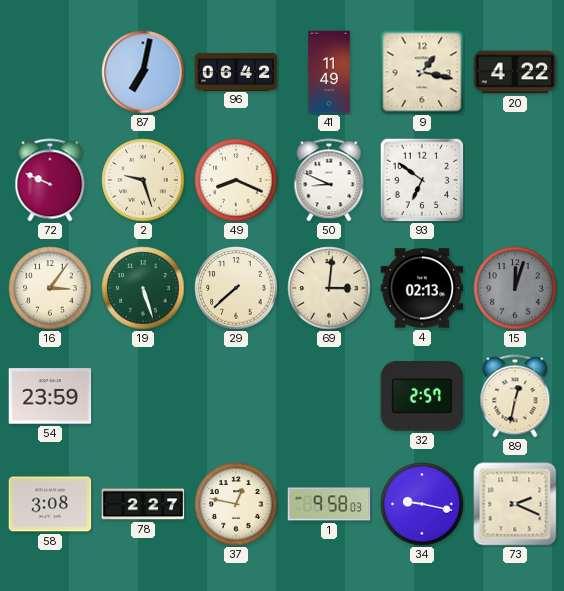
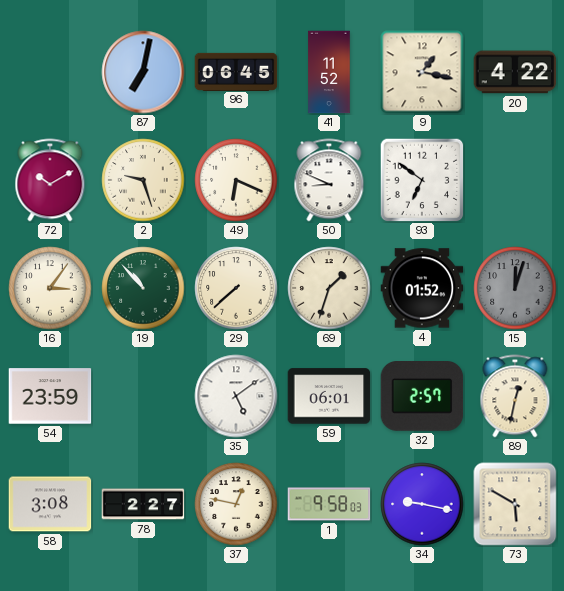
96: 06:42 -> 06:45 (236, 71)
41: 11:49 -> 11:52 (329, 72)
72: 9:49 -> 10:10 (50, 180)
49: 8:19 -> 6:19 (236, 180)
19: 5:27 -> 10:53 (143, 288)
69: 3:01 -> 1:33 (329, 288)
4: 02:13 -> 01:52 (422, 288)
35: none -> 5:09 (236, 396)
59: none -> 06:01 (329, 396)
73: 2:19 -> 5:50 (515, 504)
